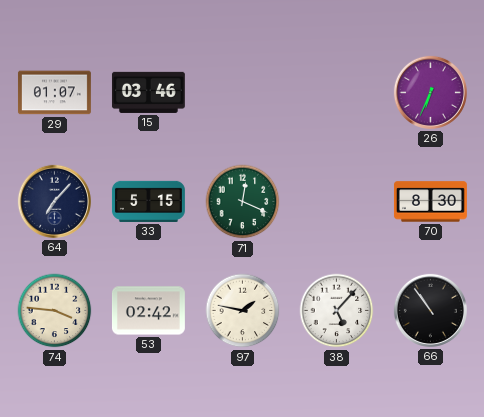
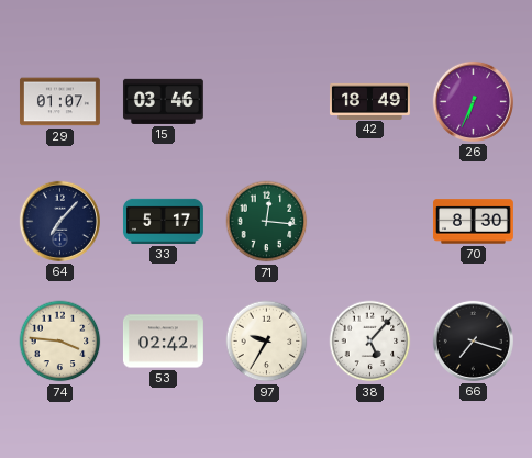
42: none -> 18:49 (369, 101)
33: 5:15 -> 5:17 (163, 221)
71: 12:19 -> 12:16 (267, 222)
97: 1:47 -> 9:35 (267, 342)
66: 10:54 -> 7:18 (473, 340)
